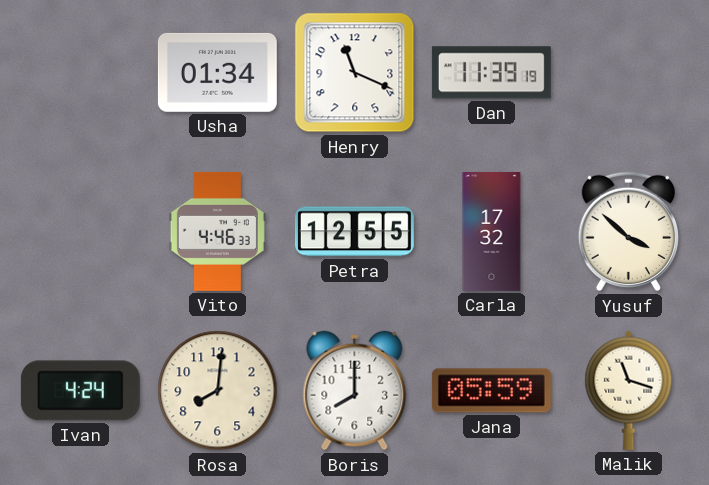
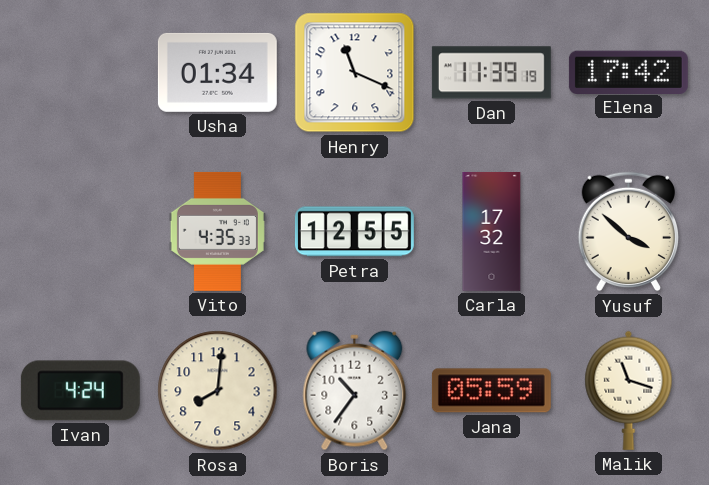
Elena: none -> 17:42 (628, 72)
Vito: 4:46 -> 4:35 (217, 231)
Boris: 8:00 -> 10:36 (355, 391)
